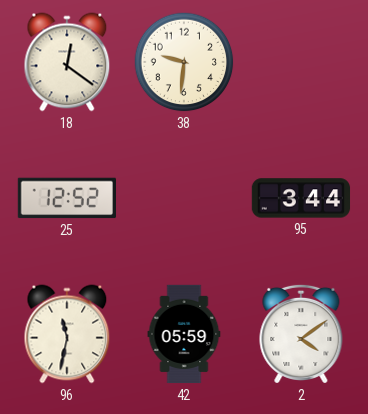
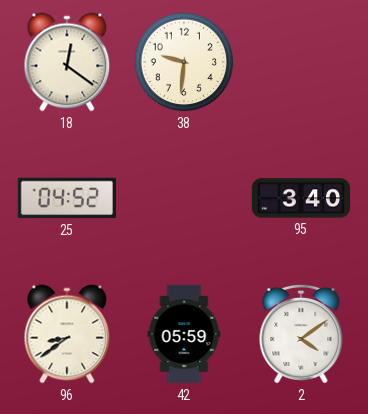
25: 12:52 -> 04:52 (66, 198)
95: 3:44 -> 3:40 (301, 198)
96: 11:32 -> 8:39 (67, 334)
